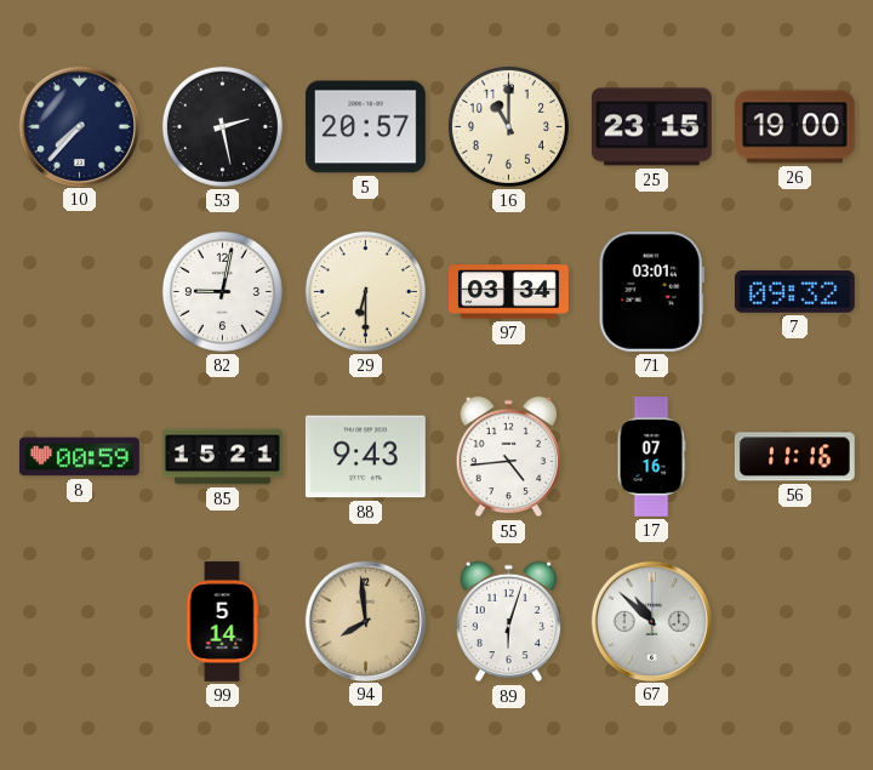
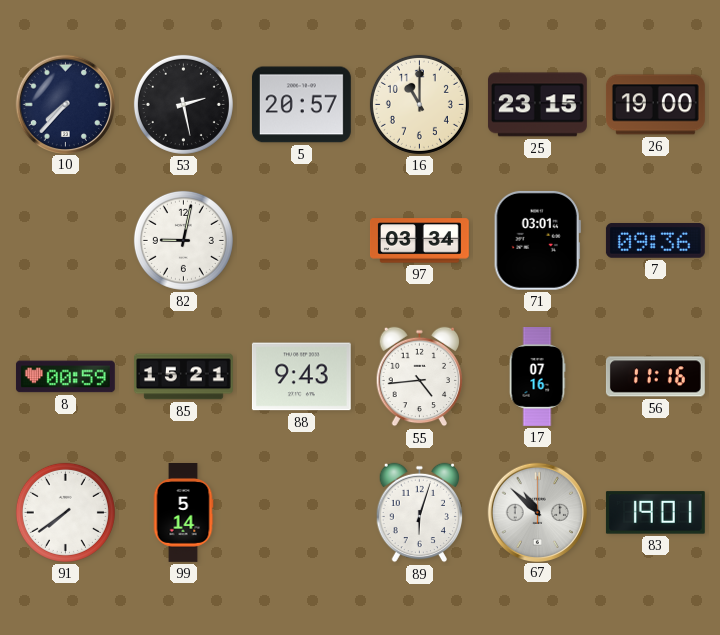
29: 6:30 -> none (365, 291)
7: 09:32 -> 09:36 (655, 241)
91: none -> 7:39 (65, 512)
94: 7:59 -> none (365, 621)
83: none -> 19:01 (655, 513)
